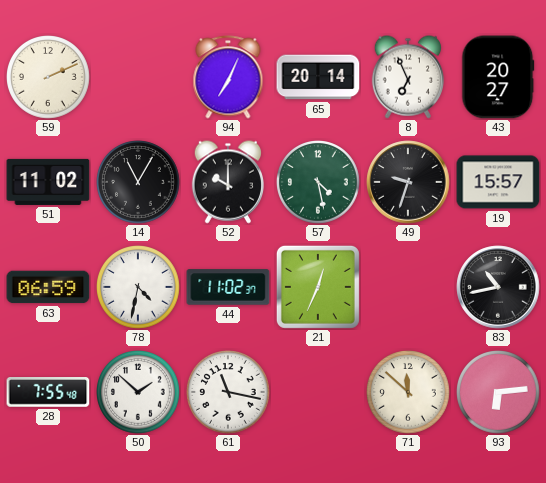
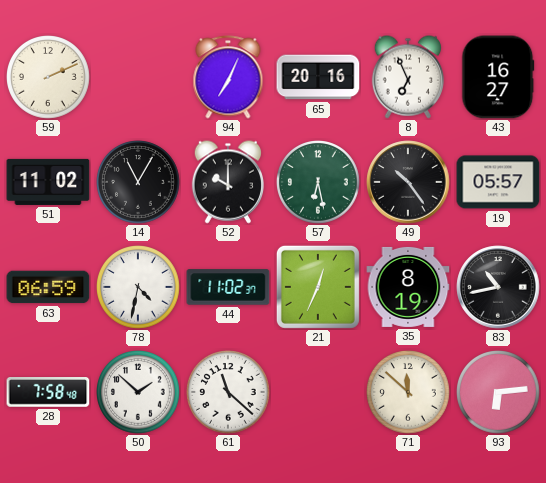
65: 20:14 -> 20:16 (318, 77)
43: 20:27 -> 16:27 (498, 77)
57: 4:28 -> 6:28 (319, 183)
49: 9:33 -> 10:24 (408, 182)
19: 15:57 -> 05:57 (498, 182)
35: none -> 8:19 (408, 287)
28: 7:55 -> 7:58 (48, 393)
61: 11:17 -> 11:22 (229, 393)
